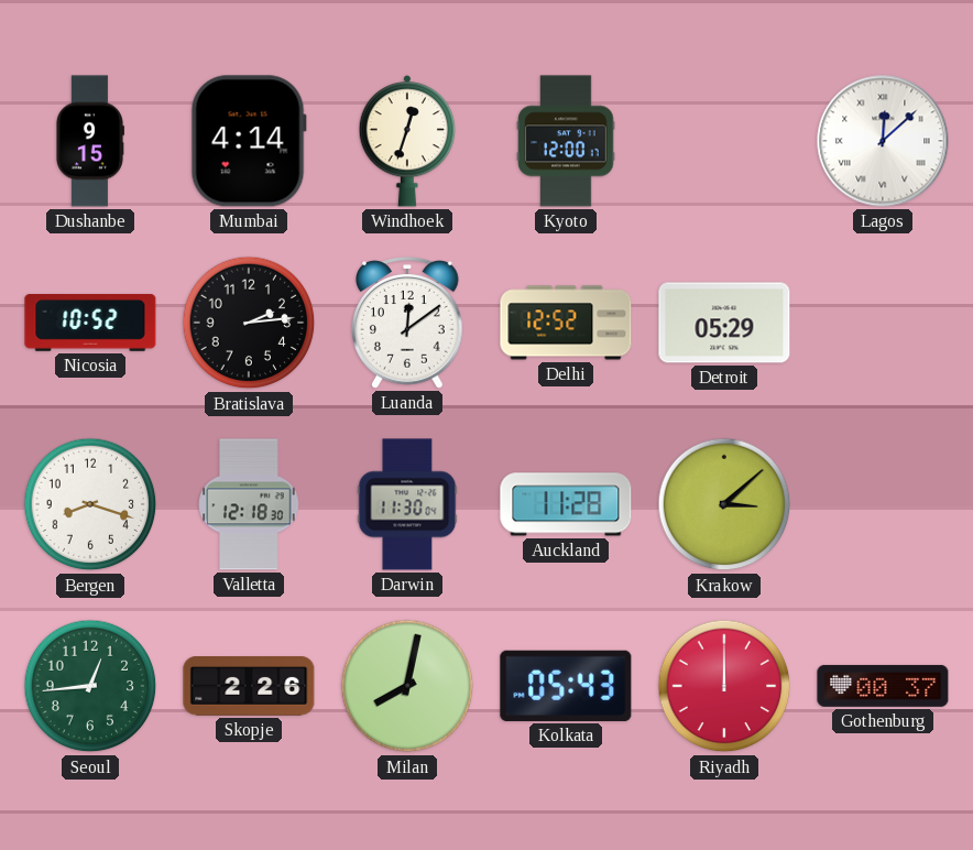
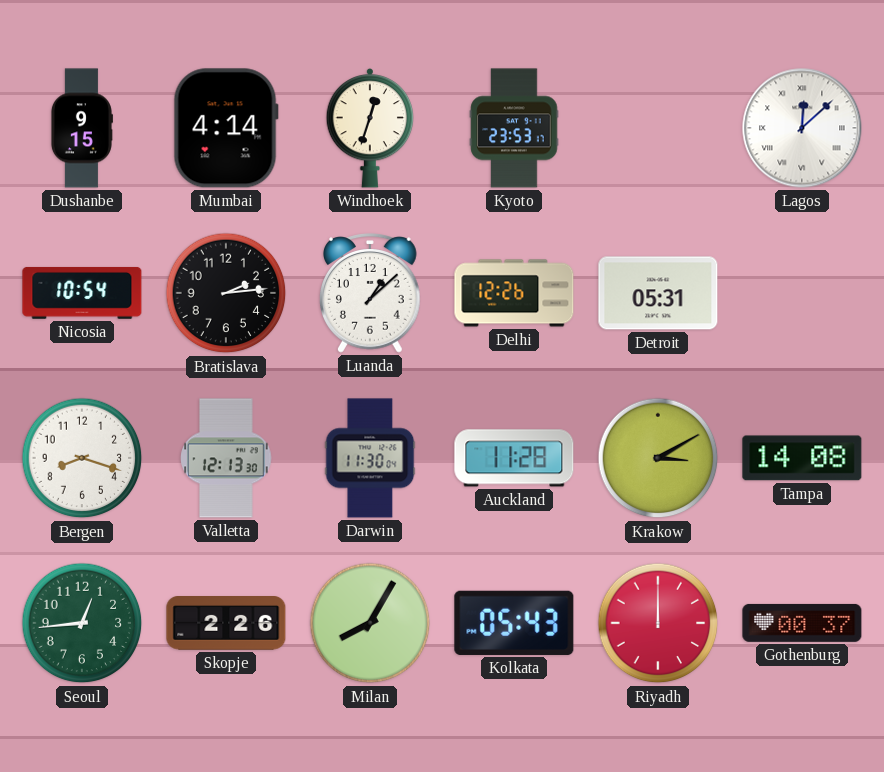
Kyoto: 12:00 -> 23:53 (514, 128)
Nicosia: 10:52 -> 10:54 (82, 293)
Luanda: 12:09 -> 1:08 (371, 293)
Delhi: 12:52 -> 12:26 (514, 293)
Detroit: 05:29 -> 05:31 (658, 293)
Valletta: 12:18 -> 12:13 (226, 458)
Krakow: 3:08 -> 3:10 (658, 458)
Tampa: none -> 14:08 (802, 458)
Milan: 8:02 -> 8:05 (370, 623)
